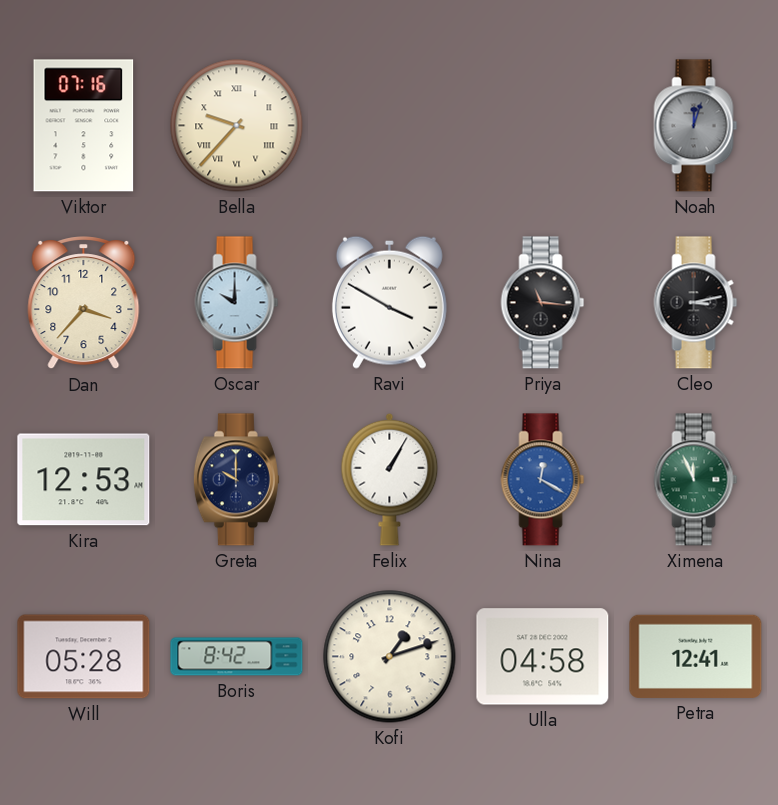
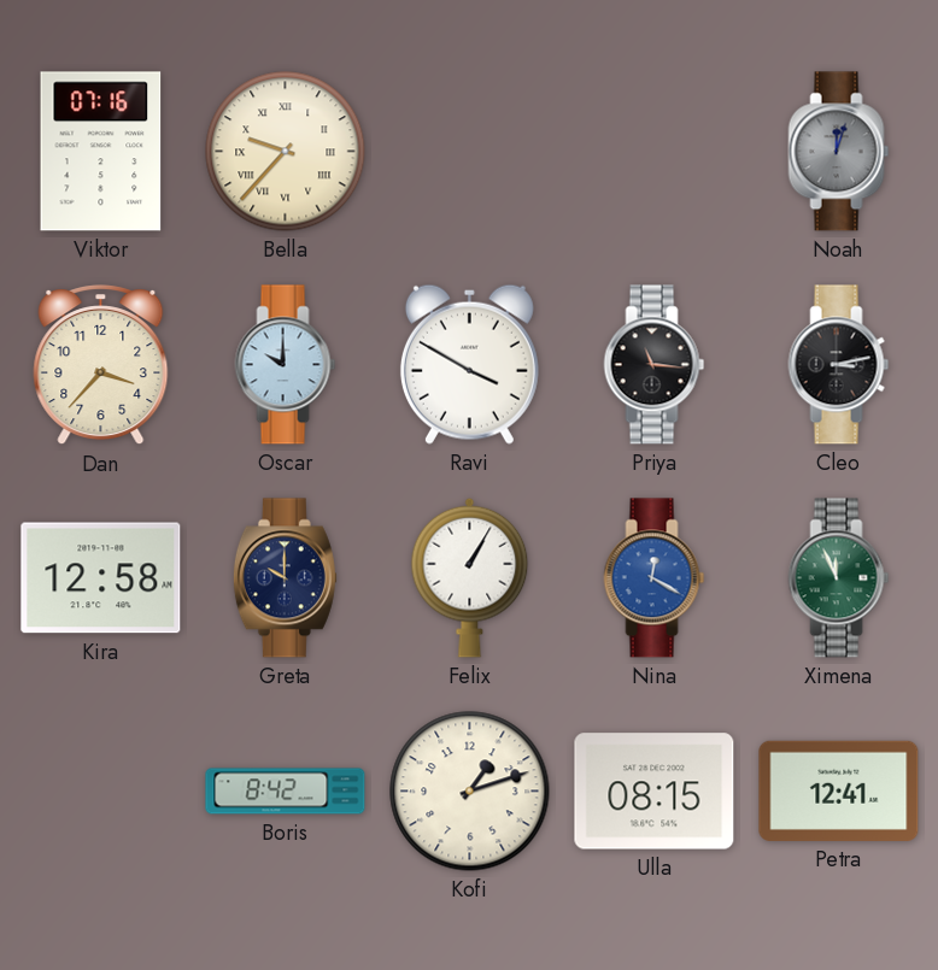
Kira: 12:53 -> 12:58 (101, 578)
Will: 05:28 -> none (84, 657)
Ulla: 04:58 -> 08:15 (655, 792)
